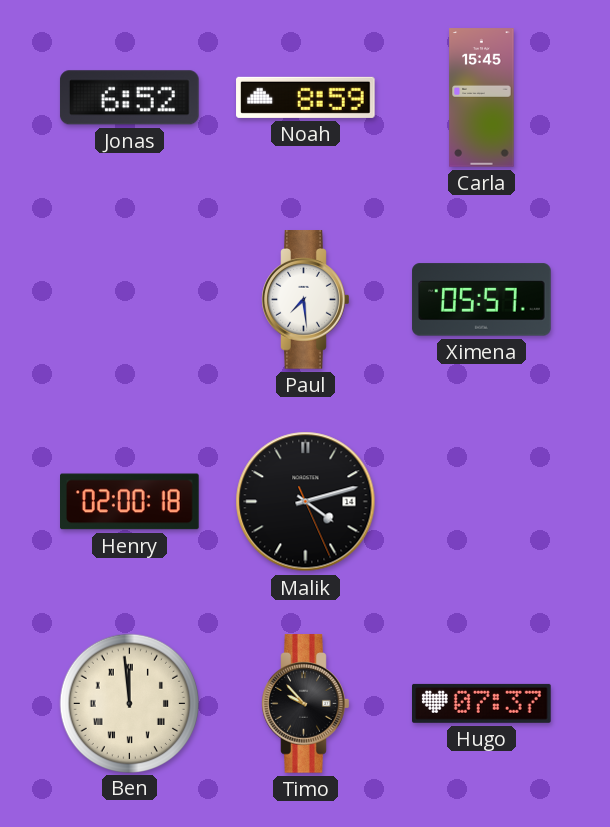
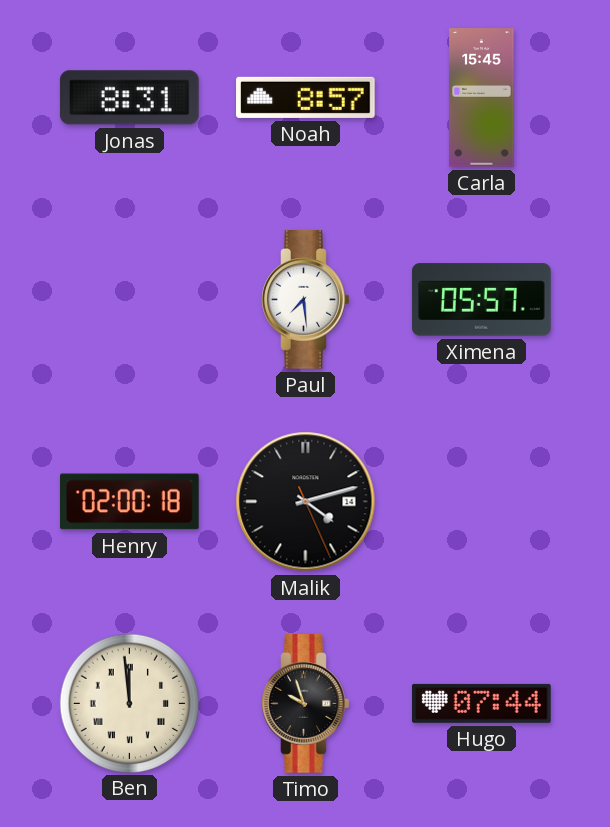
Jonas: 6:52 -> 8:31 (129, 98)
Noah: 8:59 -> 8:57 (306, 97)
Timo: 9:53 -> 9:57 (306, 704)
Hugo: 07:37 -> 07:44 (482, 703)
